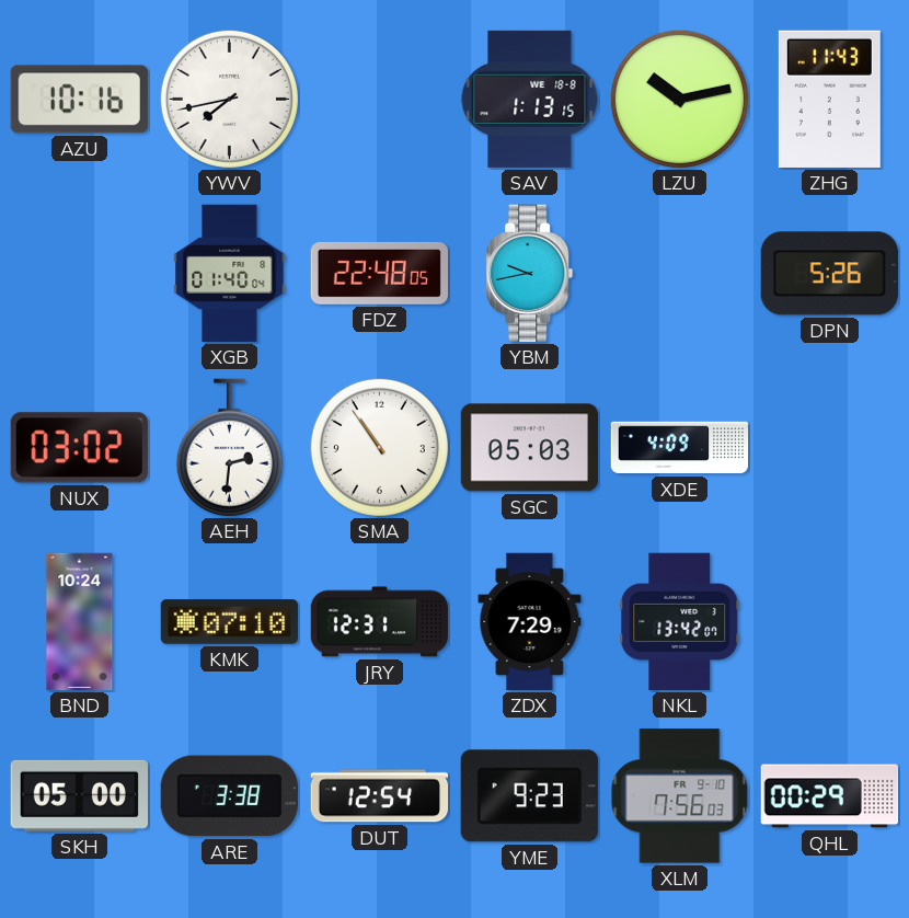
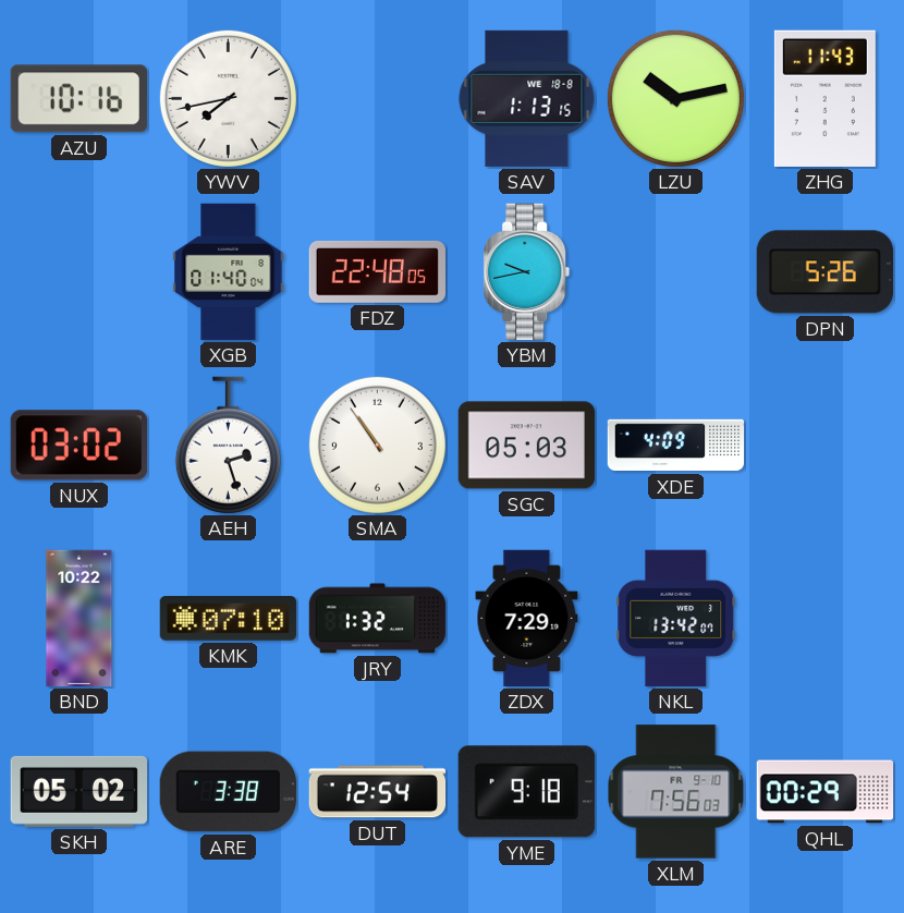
AEH: 2:31 -> 2:27 (228, 446)
BND: 10:24 -> 10:22 (80, 619)
JRY: 12:31 -> 1:32 (378, 619)
SKH: 05:00 -> 05:02 (78, 791)
YME: 9:23 -> 9:18 (526, 792)
